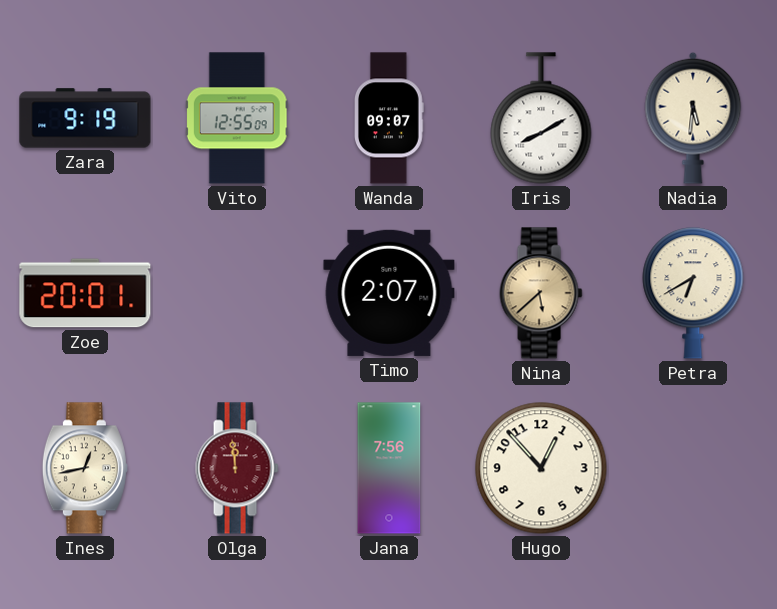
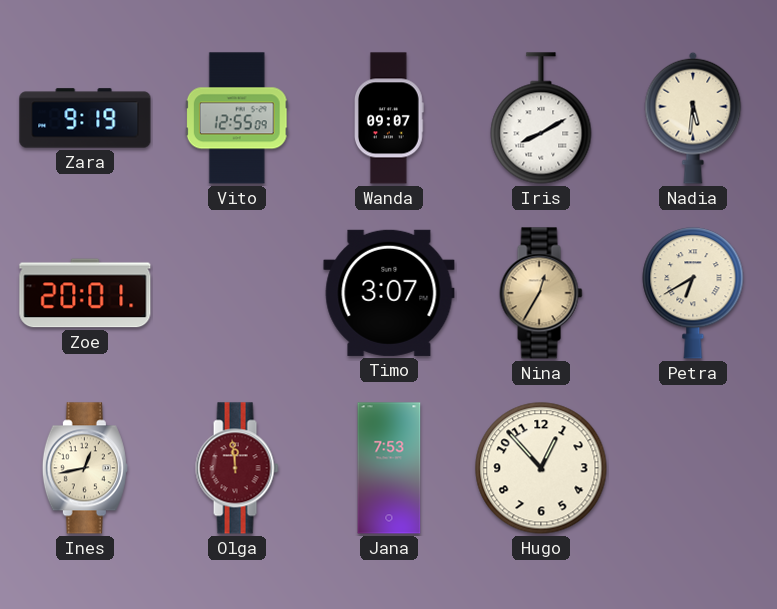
Timo: 2:07 -> 3:07 (389, 293)
Nina: 5:38 -> 12:35 (541, 293)
Jana: 7:56 -> 7:53 (389, 468)
